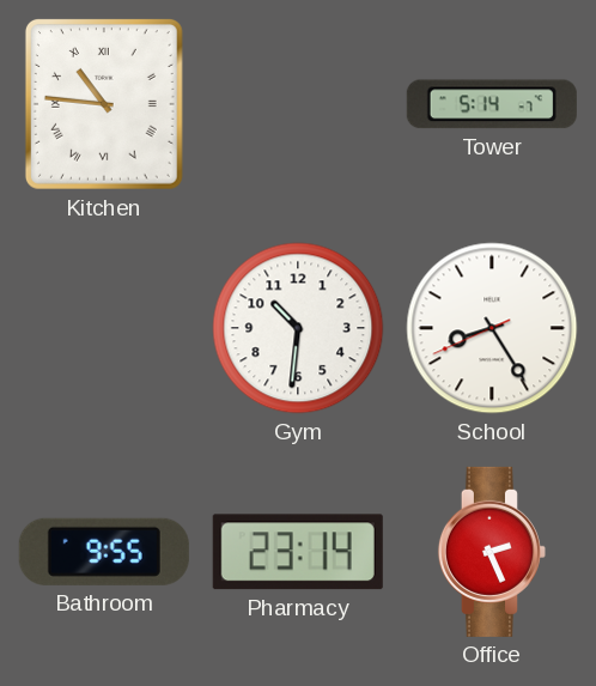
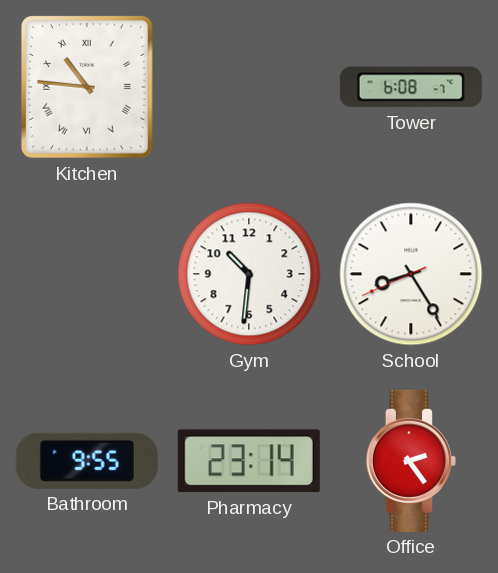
Tower: 5:14 -> 6:08 (411, 87)
Office: 2:26 -> 2:24 (411, 461)
